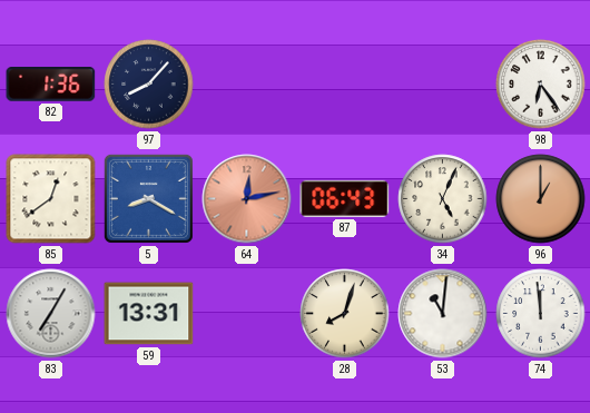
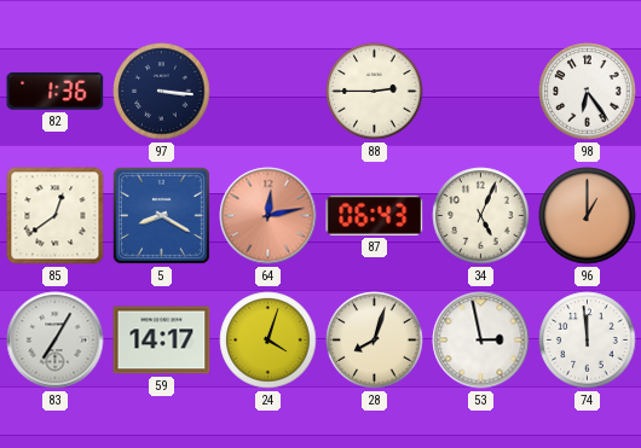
97: 8:07 -> 3:16 (162, 92)
88: none -> 2:45 (375, 92)
59: 13:31 -> 14:17 (162, 341)
24: none -> 4:03 (268, 341)
53: 11:01 -> 2:58 (481, 341)
